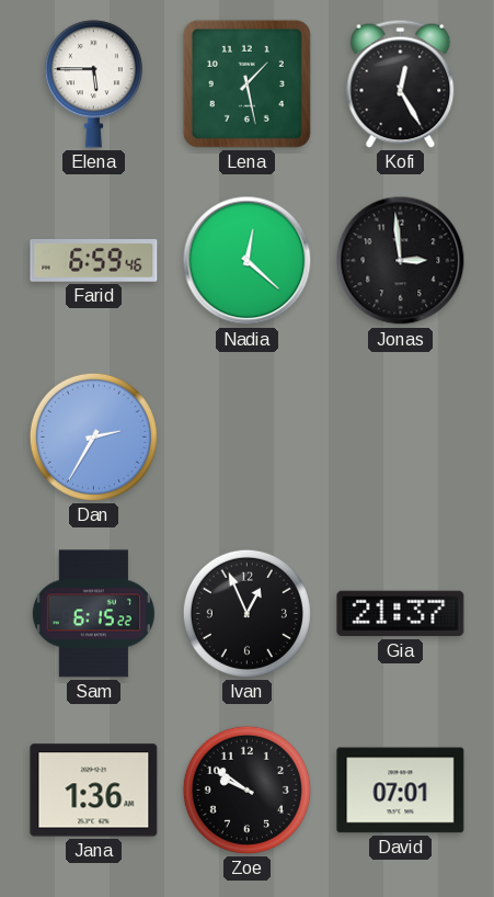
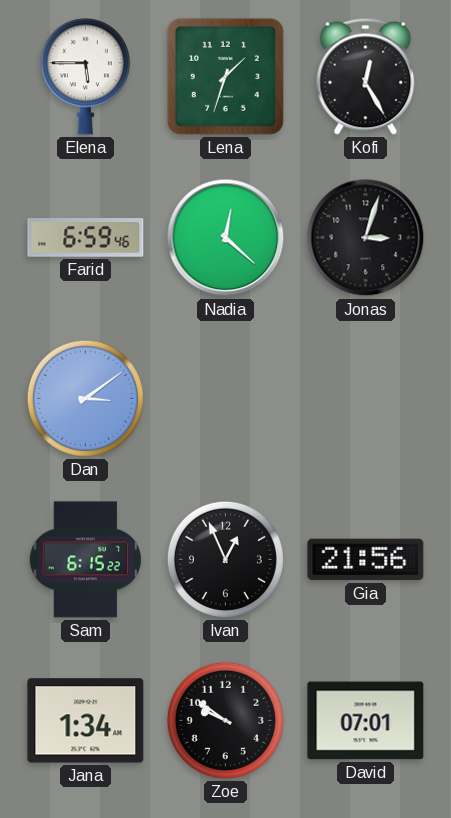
Lena: 1:28 -> 1:33 (225, 76)
Jonas: 2:59 -> 3:03 (366, 238)
Dan: 2:35 -> 3:09 (85, 398)
Gia: 21:37 -> 21:56 (366, 560)
Jana: 1:36 -> 1:34 (86, 721)
